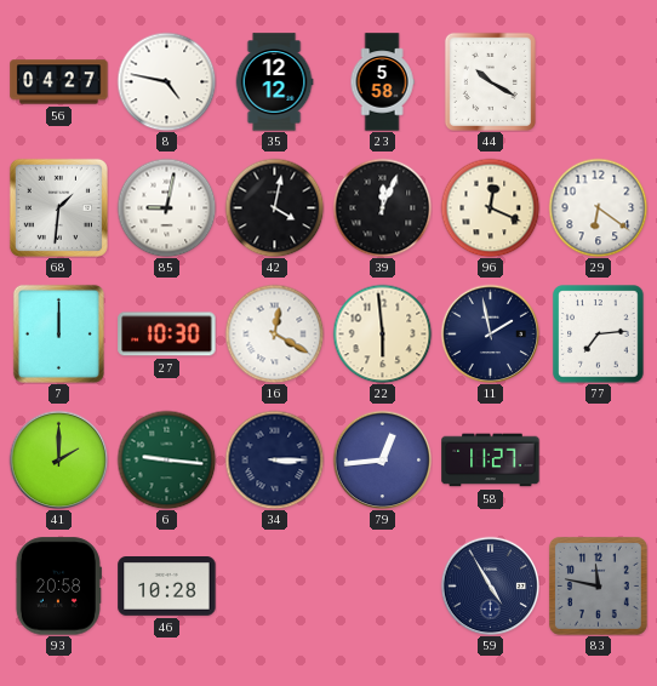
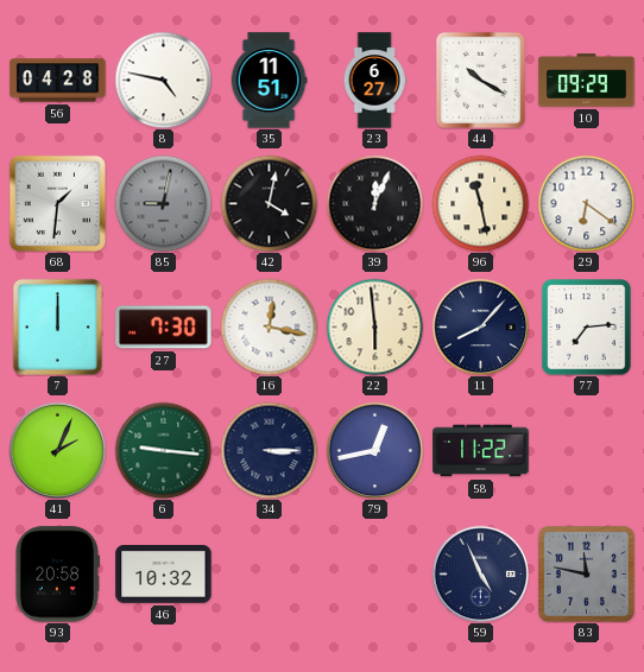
56: 04:27 -> 04:28 (58, 81)
35: 12:12 -> 11:51 (269, 81)
23: 5:58 -> 6:27 (374, 81)
10: none -> 09:29 (587, 81)
85 dial: white -> grey (163, 203)
96: 12:19 -> 11:28 (480, 203)
27: 10:30 -> 7:30 (164, 328)
16: 12:20 -> 12:17 (269, 327)
11: 1:58 -> 8:07 (480, 327)
41: 2:00 -> 2:04 (57, 450)
79: 12:44 -> 12:43 (374, 450)
58: 11:27 -> 11:22 (481, 451)
46: 10:28 -> 10:32 (164, 575)
59: 4:55 -> 4:56 (480, 573)
